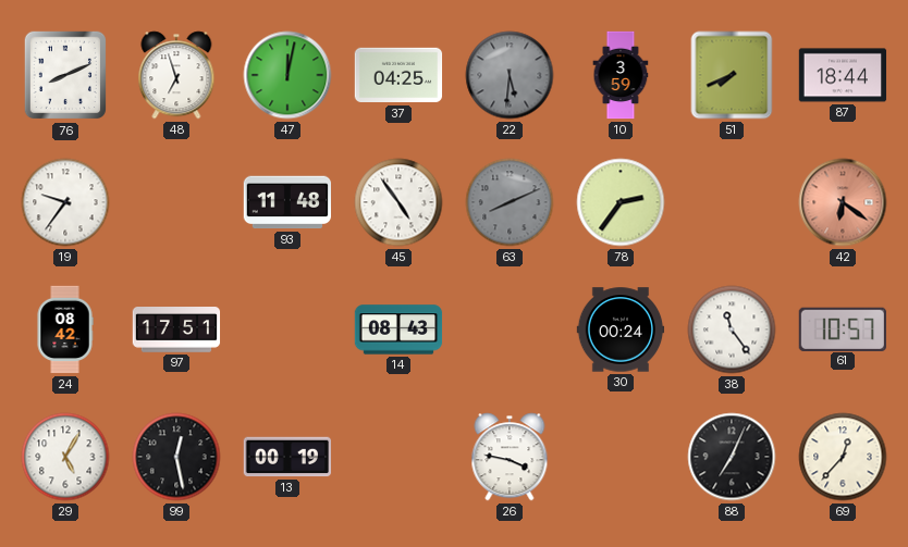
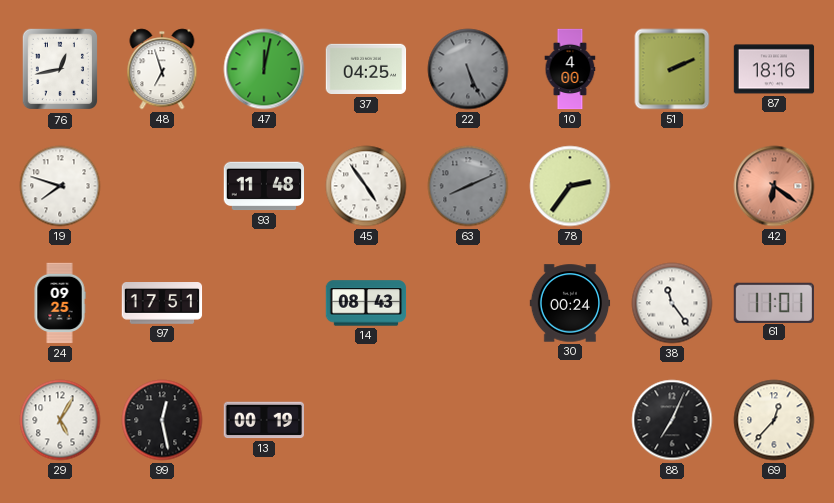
76: 8:11 -> 12:43 (59, 69)
22: 5:31 -> 5:26 (468, 69)
10: 3:59 -> 4:00 (570, 69)
51: 7:41 -> 2:11 (672, 69)
87: 18:44 -> 18:16 (774, 69)
19: 9:36 -> 7:48 (60, 186)
24: 08:42 -> 09:25 (60, 303)
61: 10:57 -> 11:01 (774, 302)
26: 3:47 -> none (510, 457)
